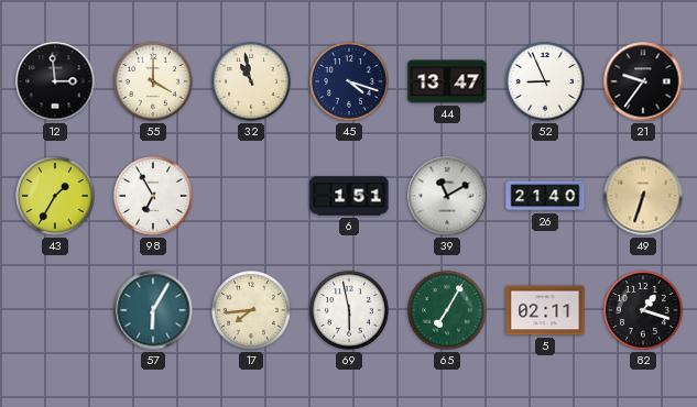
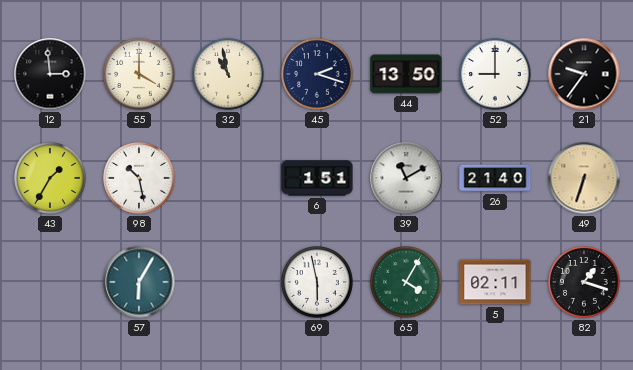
45: 4:18 -> 2:18 (317, 74)
44: 13:47 -> 13:50 (406, 74)
52: 8:56 -> 9:00 (495, 74)
98: 6:55 -> 10:28 (139, 178)
17: 7:44 -> none (251, 310)
65: 7:05 -> 4:05 (406, 282)
